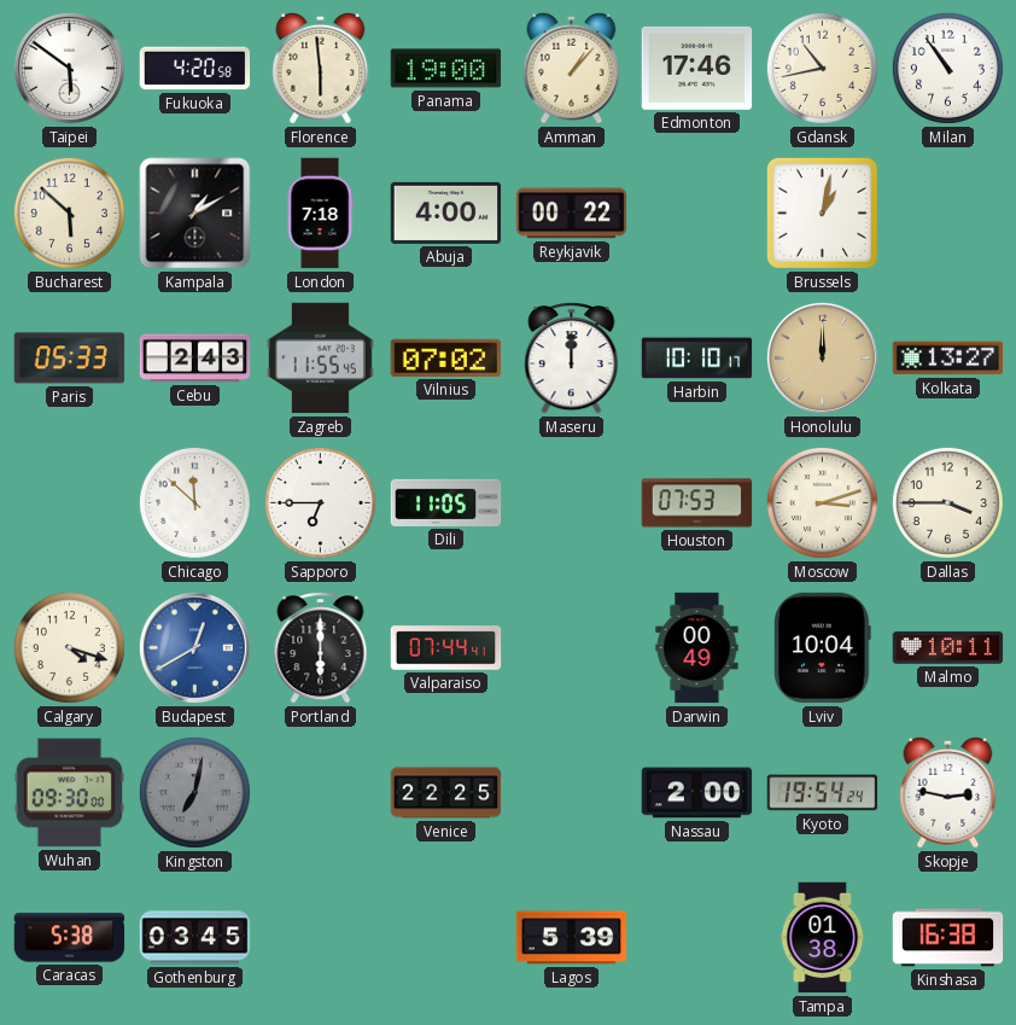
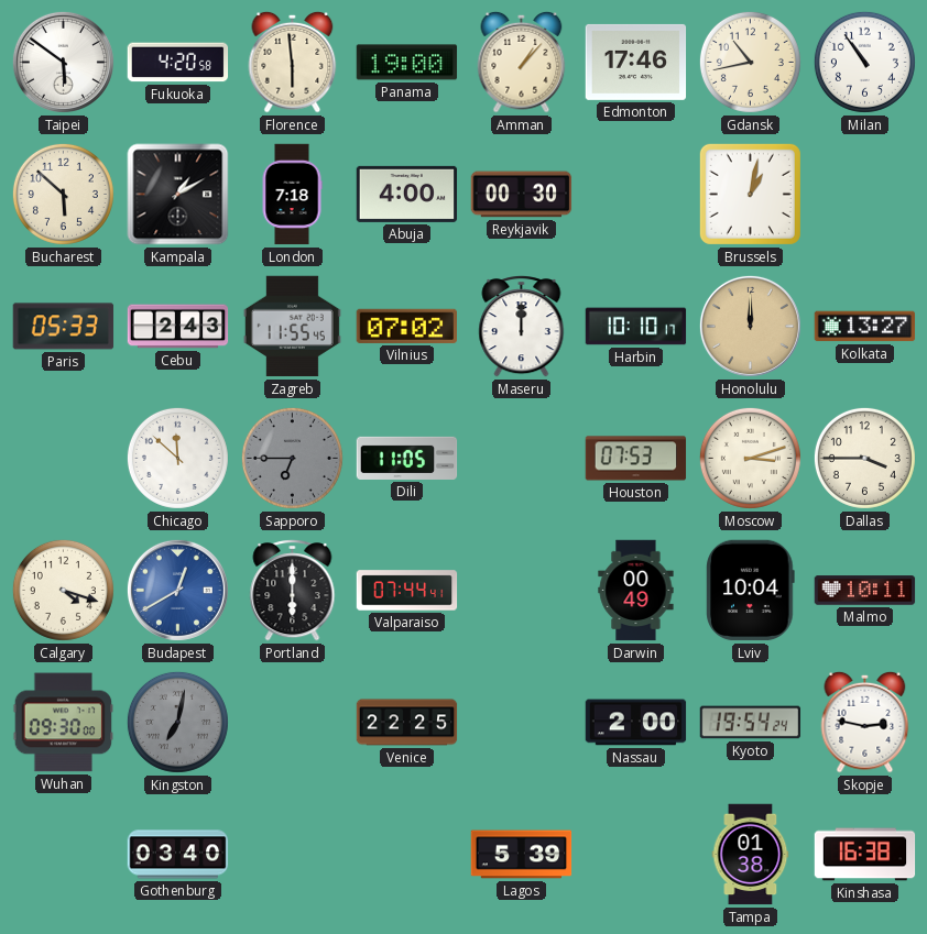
Reykjavik: 00:22 -> 00:30 (522, 195)
Sapporo dial: white -> grey (292, 458)
Caracas: 5:38 -> none (70, 938)
Gothenburg: 03:45 -> 03:40 (178, 855)
